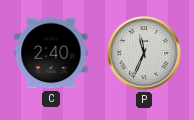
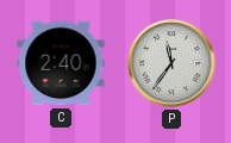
P: 11:34 -> 11:36 (171, 63)
